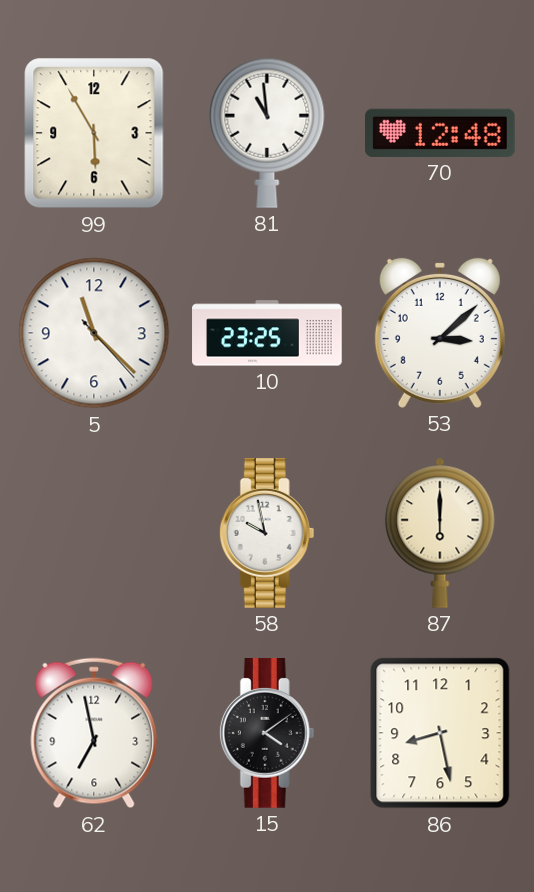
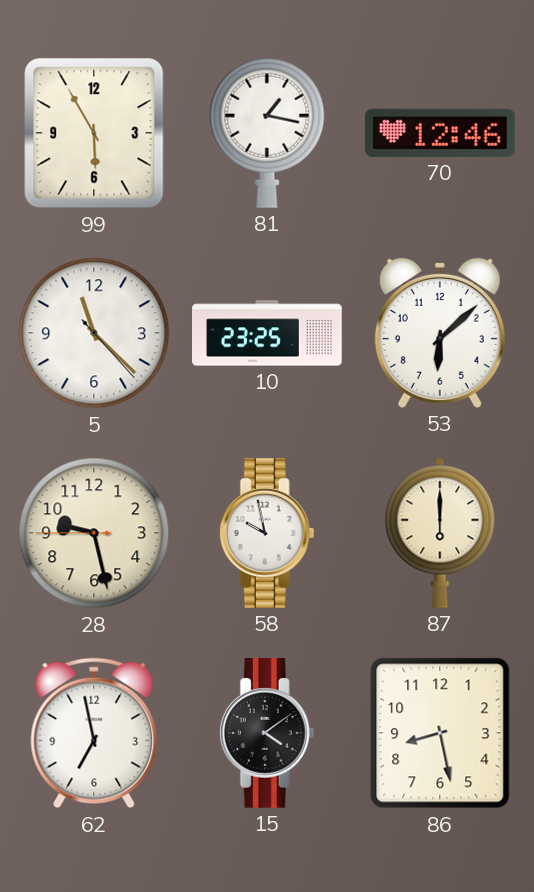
81: 10:59 -> 1:17 (267, 133)
70: 12:48 -> 12:46 (441, 133)
53: 3:08 -> 6:08 (440, 333)
28: none -> 9:27 (94, 533)
